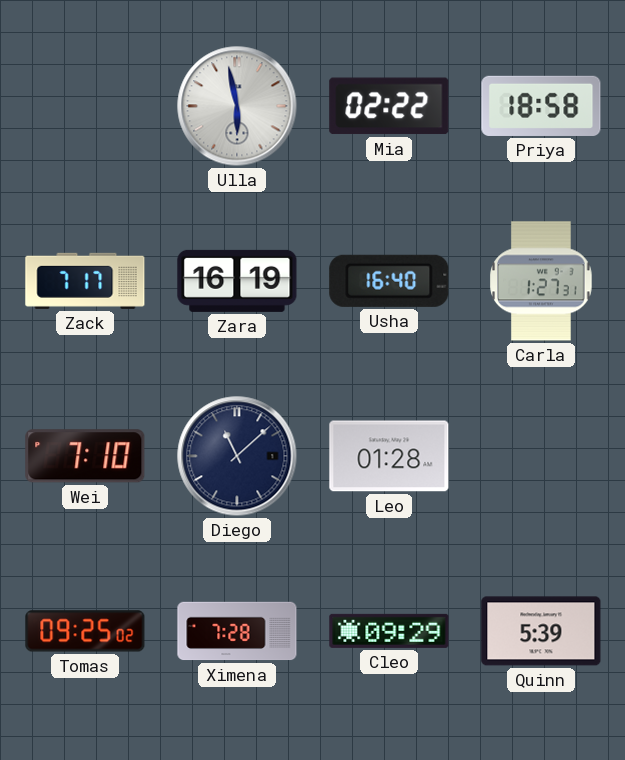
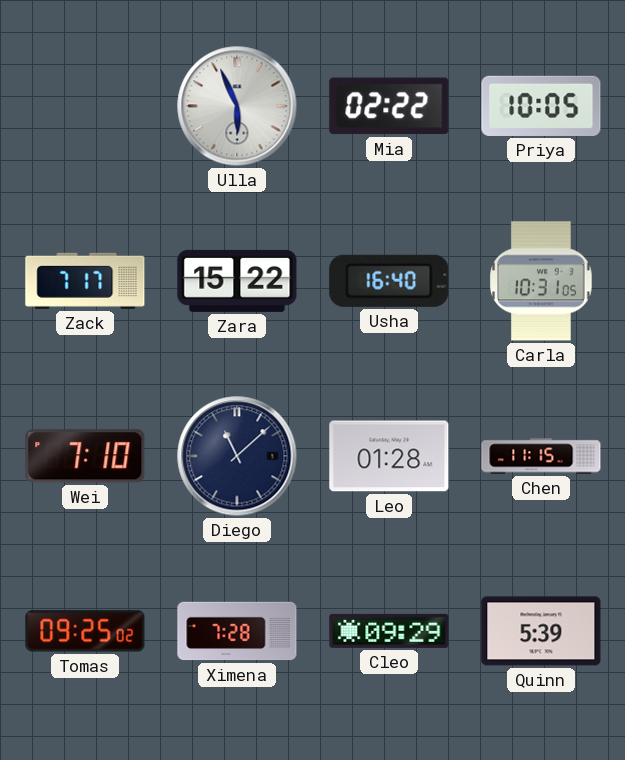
Ulla: 5:58 -> 5:56 (237, 106)
Priya: 18:58 -> 10:05 (541, 106)
Zara: 16:19 -> 15:22 (237, 281)
Carla: 1:27 -> 10:31 (541, 281)
Chen: none -> 11:15 (541, 456)
